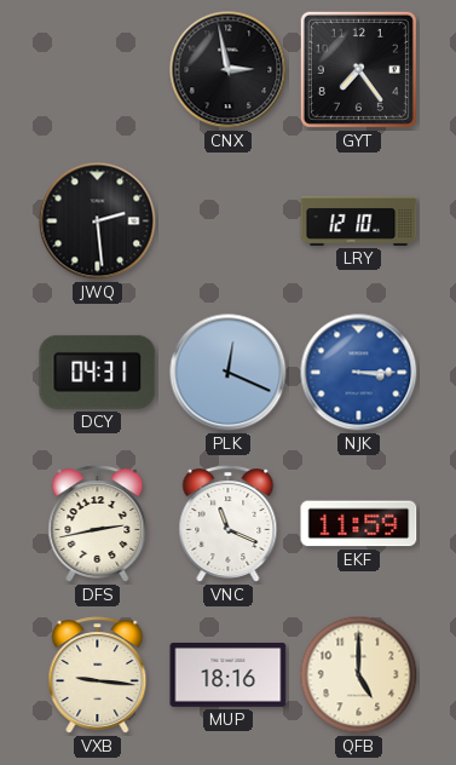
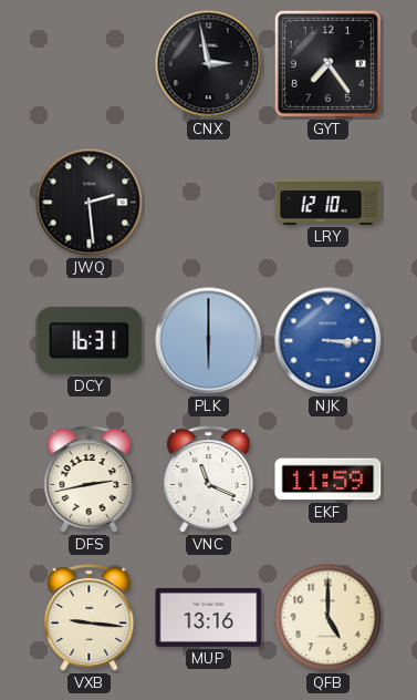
DCY: 04:31 -> 16:31 (90, 340)
PLK: 12:19 -> 6:00 (209, 341)
MUP: 18:16 -> 13:16 (209, 617)
